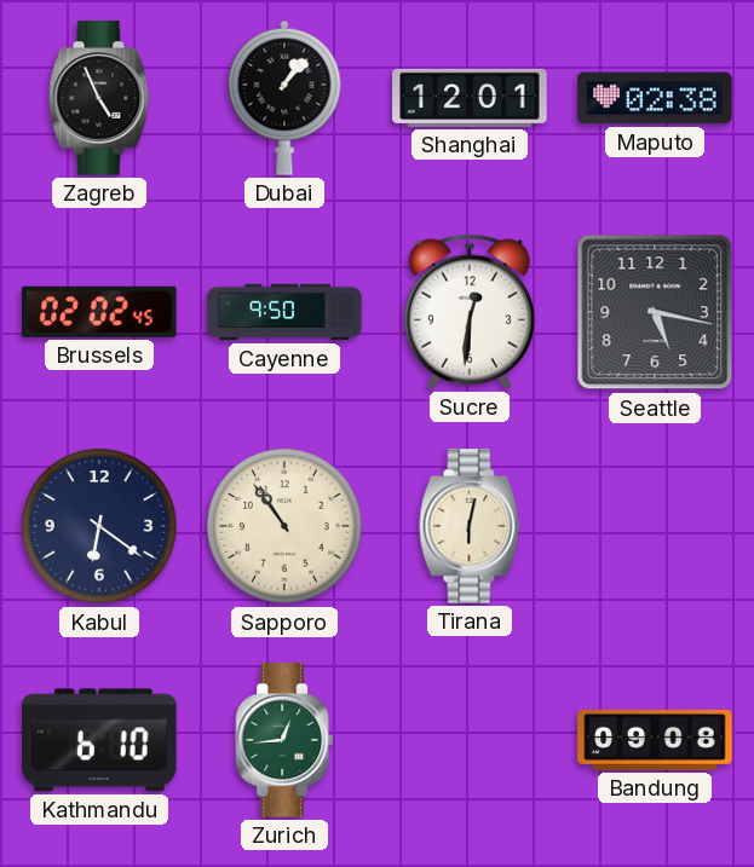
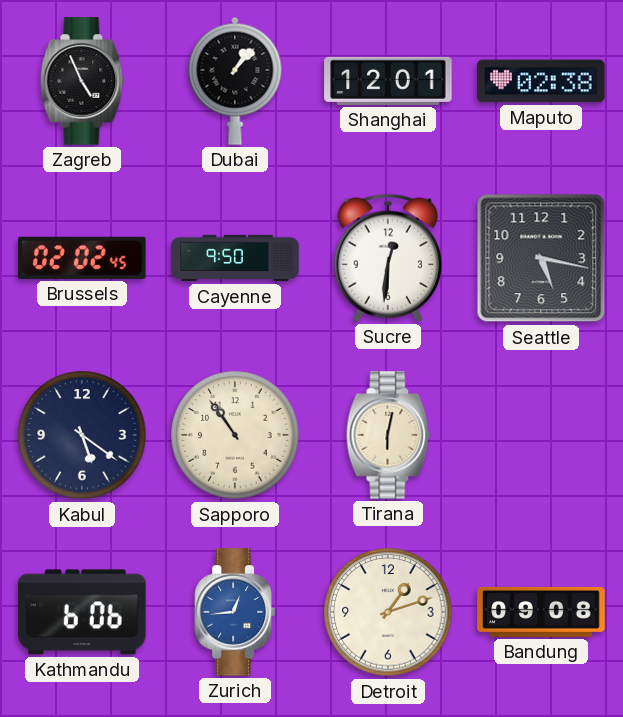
Kabul: 6:21 -> 5:21 (82, 435)
Kathmandu: 6:10 -> 6:06 (82, 612)
Zurich dial: green -> blue (234, 612)
Detroit: none -> 1:12 (388, 612)
